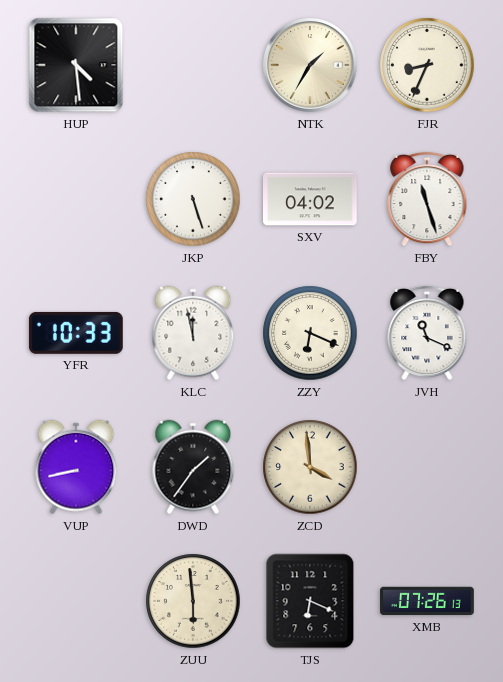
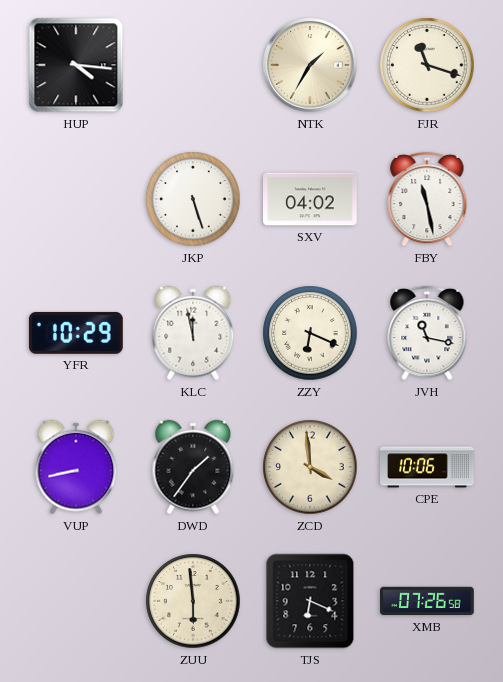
HUP: 4:29 -> 4:16 (76, 65)
FJR: 8:34 -> 11:18 (427, 65)
FBY: 11:27 -> 11:28 (427, 199)
YFR: 10:33 -> 10:29 (76, 333)
JVH: 11:19 -> 11:17 (427, 333)
CPE: none -> 10:06 (427, 467)
XMB: 07:26:13 -> 07:26:58 (427, 601)
